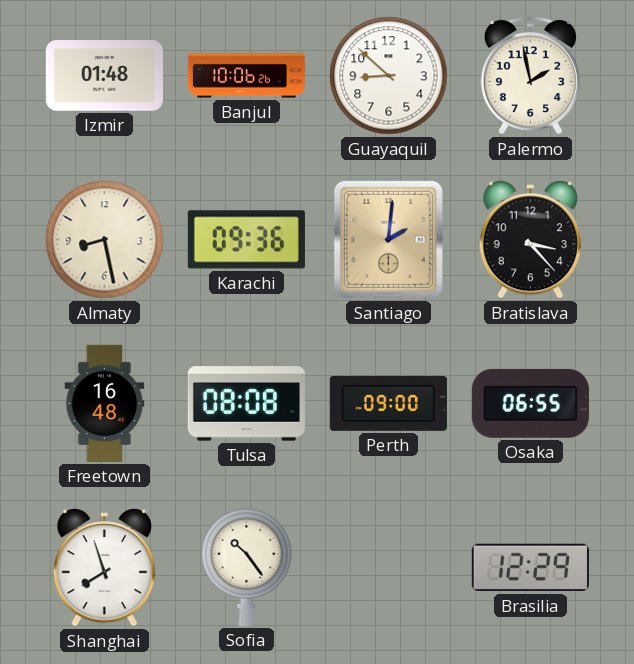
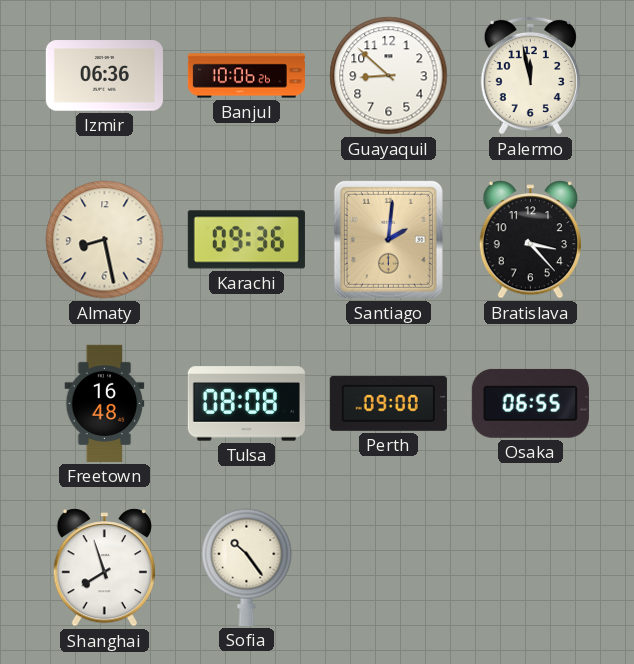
Izmir: 01:48 -> 06:36 (104, 76)
Palermo: 1:58 -> 11:58 (530, 75)
Brasilia: 12:29 -> none (530, 568)
